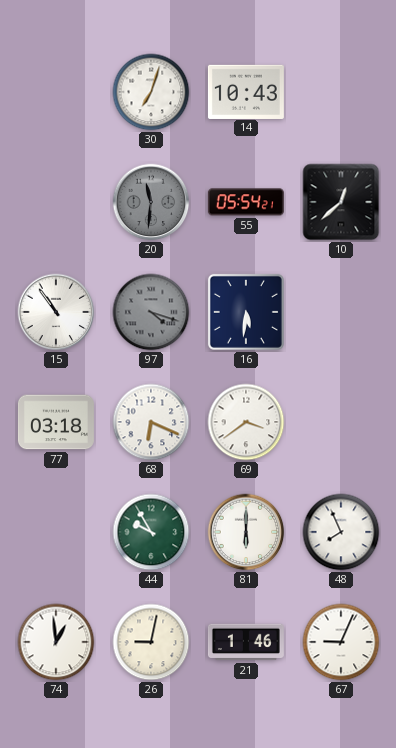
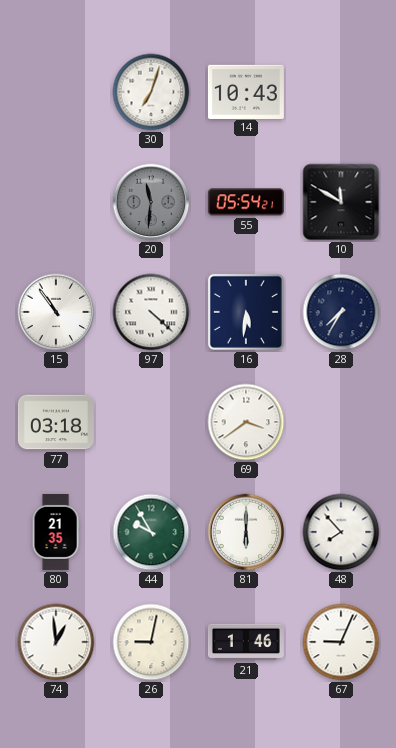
10: 12:38 -> 11:50 (341, 202)
97: 4:18 -> 4:22 (151, 312)
97 dial: grey -> white (151, 312)
28: none -> 7:35 (341, 312)
68: 6:19 -> none (151, 422)
80: none -> 21:35 (56, 532)
48: 7:56 -> 7:53 (341, 532)
